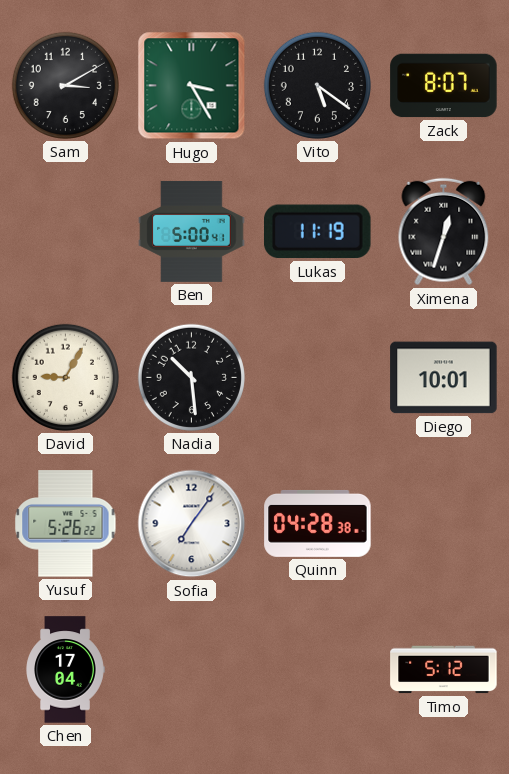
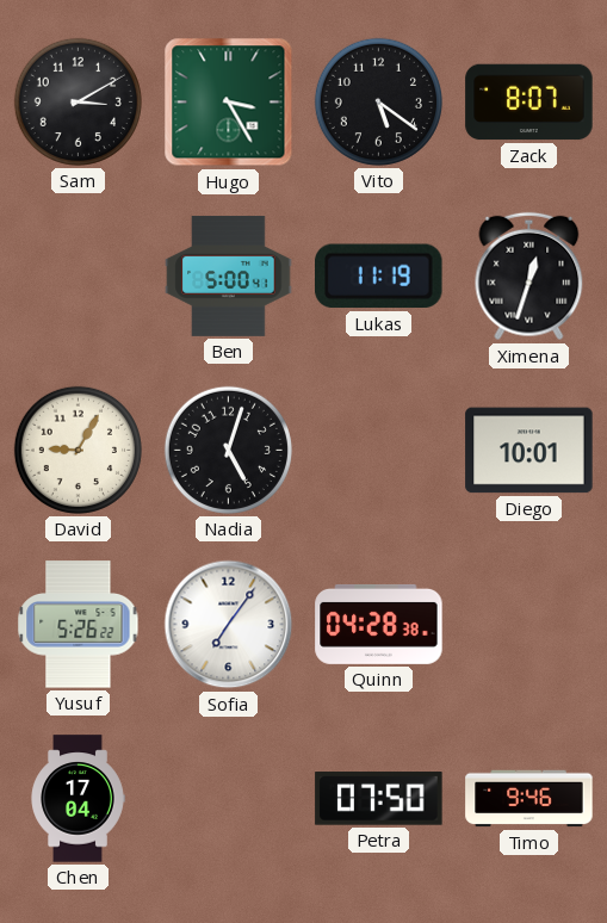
Nadia: 10:29 -> 5:03 (228, 450)
Petra: none -> 07:50 (379, 799)
Timo: 5:12 -> 9:46 (529, 799)
